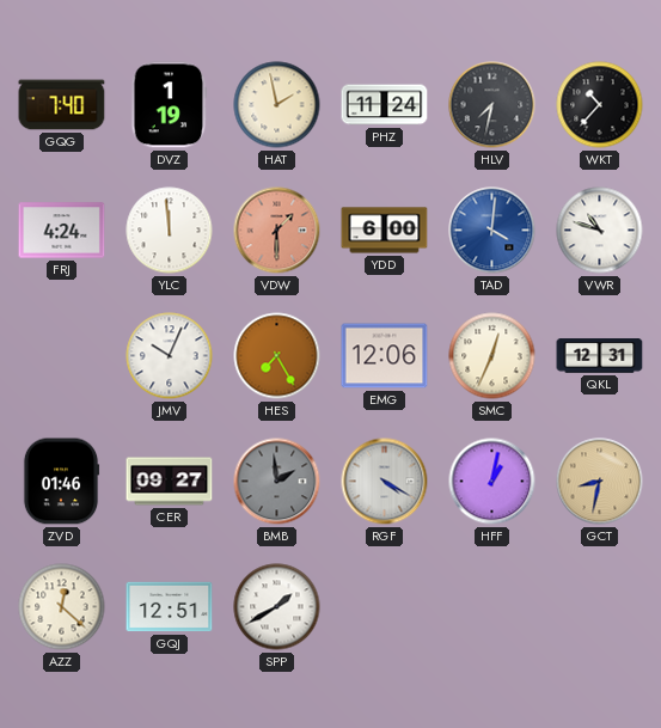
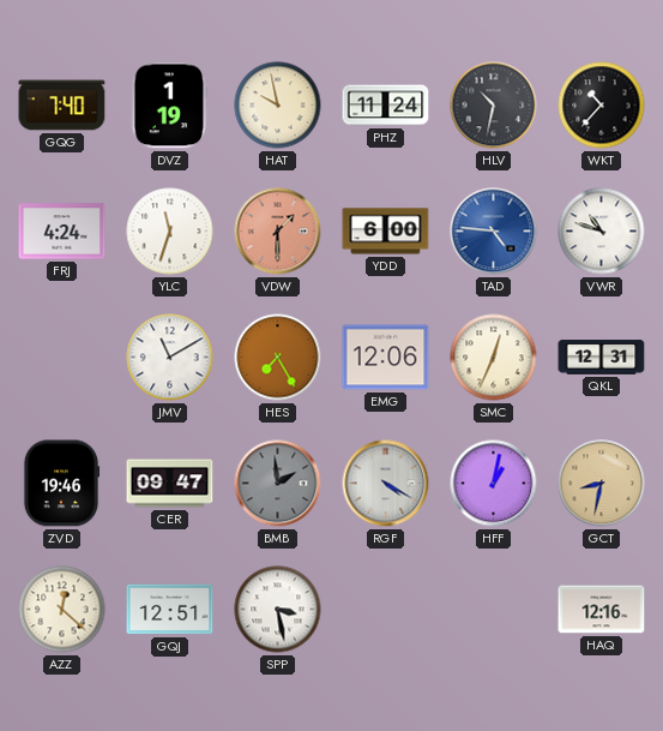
HAT: 1:58 -> 9:58 (278, 106)
HLV: 7:32 -> 10:32 (494, 106)
YLC: 11:59 -> 11:33 (170, 232)
TAD: 4:01 -> 4:46 (494, 232)
JMV: 10:04 -> 11:10 (170, 358)
ZVD: 01:46 -> 19:46 (61, 484)
CER: 09:27 -> 09:47 (170, 484)
SPP: 1:40 -> 3:28 (278, 610)
HAQ: none -> 12:16 (602, 610)
